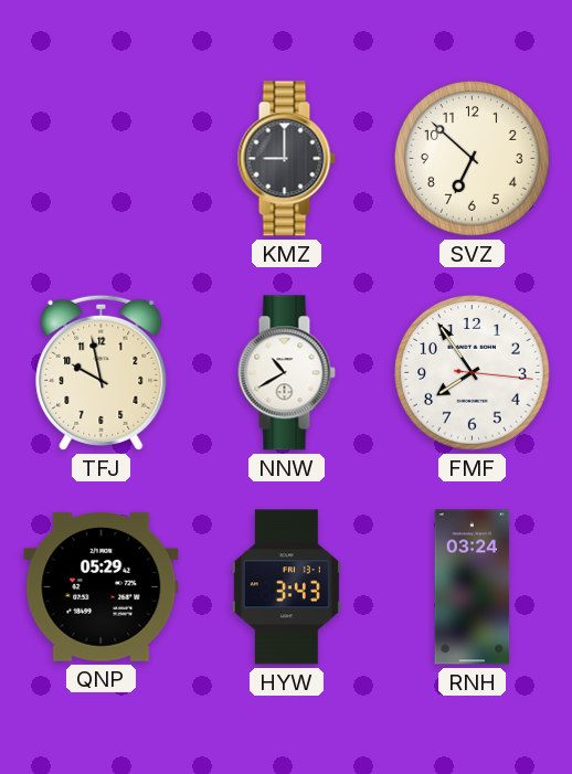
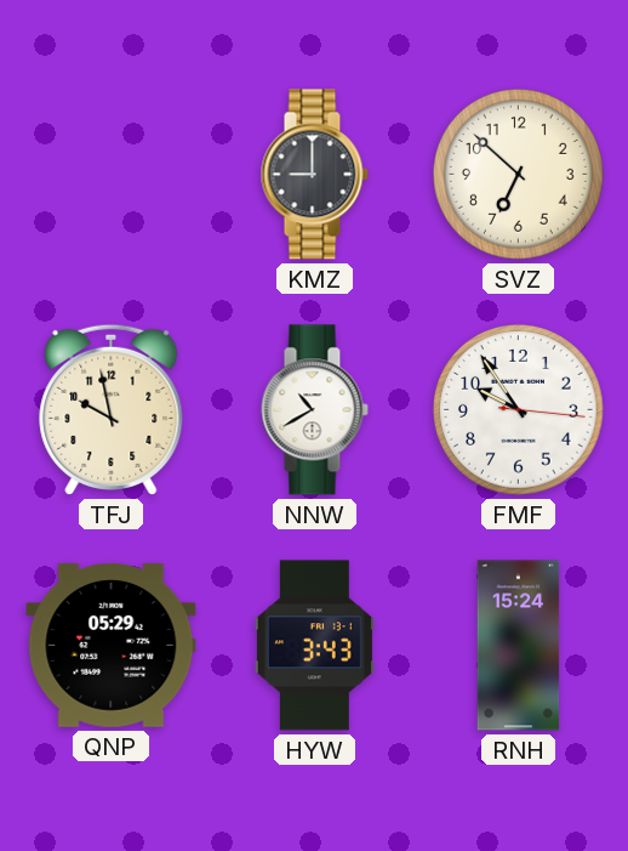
FMF: 7:54 -> 9:54 (519, 410)
RNH: 03:24 -> 15:24 (519, 646)
